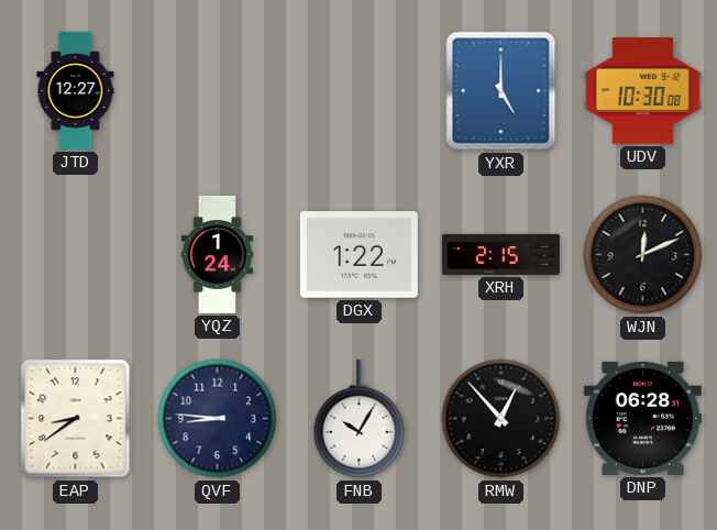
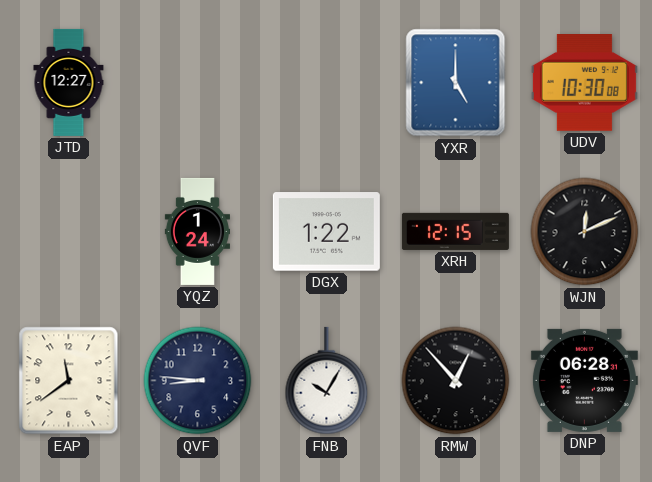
XRH: 2:15 -> 12:15 (455, 231)
EAP: 8:39 -> 11:39 (69, 381)
